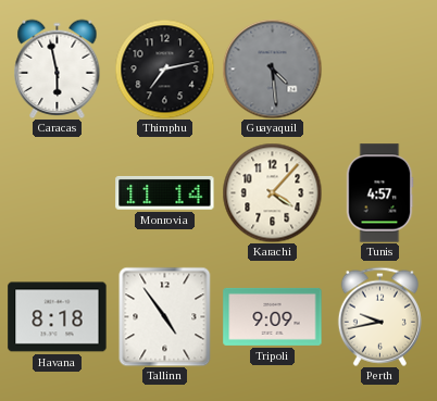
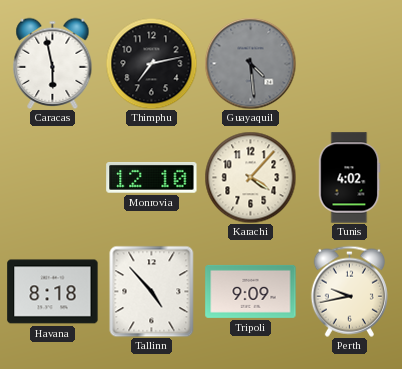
Monrovia: 11:14 -> 12:10 (152, 178)
Tunis: 4:57 -> 4:02 (349, 178)
Tallinn: 4:54 -> 4:53 (152, 291)
